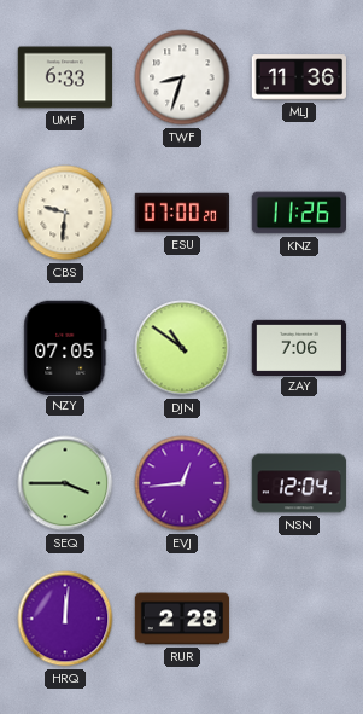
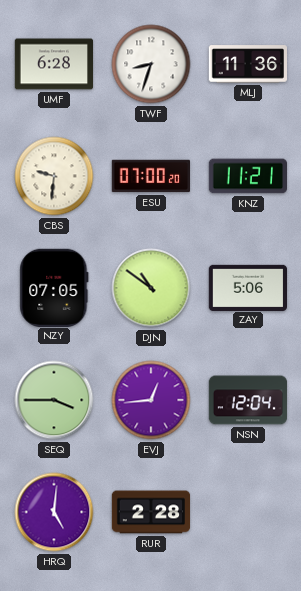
UMF: 6:33 -> 6:28 (54, 64)
KNZ: 11:26 -> 11:21 (247, 176)
ZAY: 7:06 -> 5:06 (247, 287)
HRQ: 12:01 -> 5:01 (54, 512)
